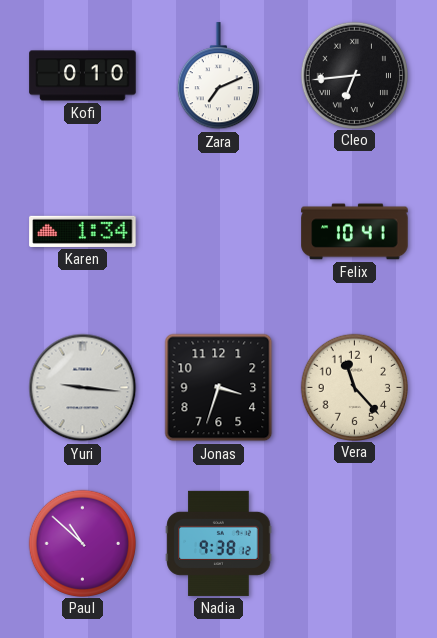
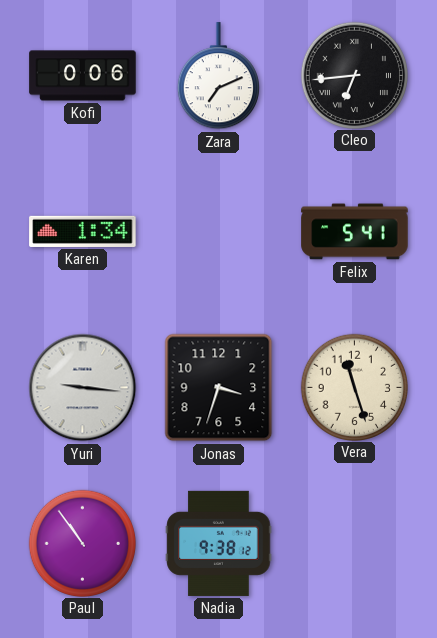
Kofi: 0:10 -> 0:06 (83, 76)
Felix: 10:41 -> 5:41 (355, 232)
Vera: 11:23 -> 11:27 (354, 387)
Paul: 10:52 -> 10:54 (82, 543)
